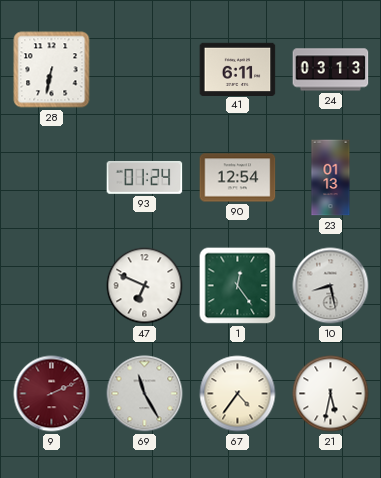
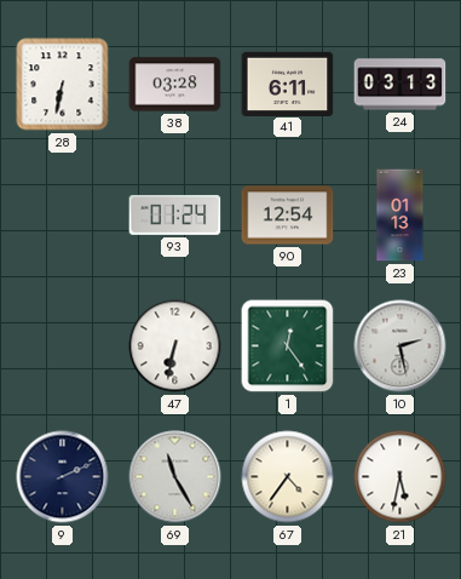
38: none -> 03:28 (175, 85)
47: 6:49 -> 6:32 (175, 346)
10: 8:28 -> 2:28 (401, 346)
9 dial: burgundy -> navy (63, 477)
